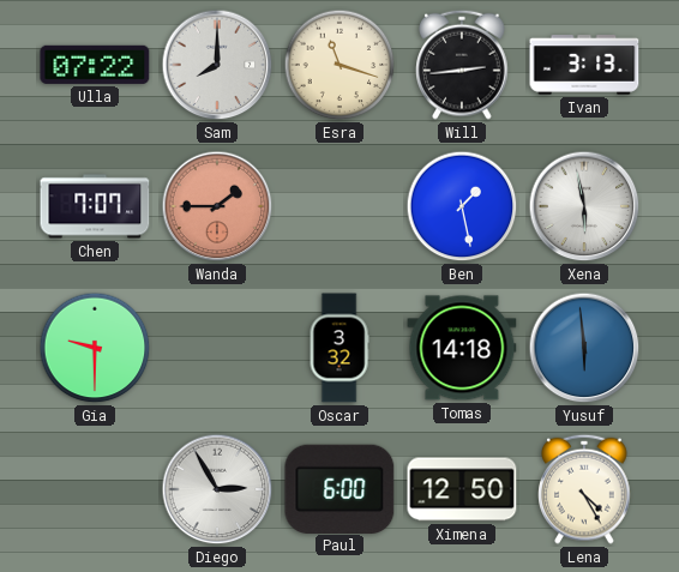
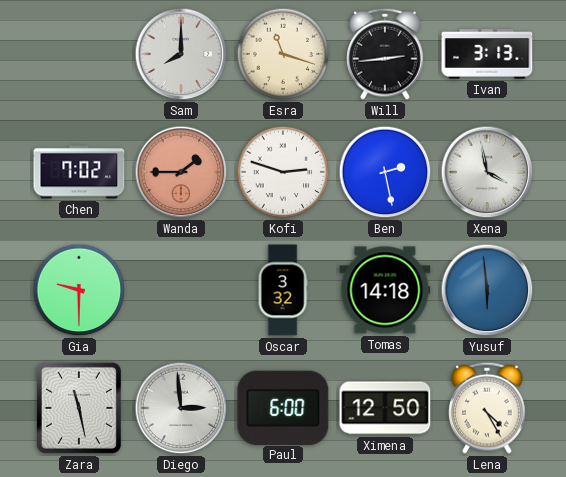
Ulla: 07:22 -> none (95, 65)
Chen: 7:07 -> 7:02 (79, 172)
Kofi: none -> 2:48 (283, 172)
Ben: 1:28 -> 2:28 (385, 172)
Xena: 5:58 -> 3:58 (487, 172)
Zara: none -> 11:28 (79, 408)
Diego: 2:55 -> 2:59 (181, 408)
